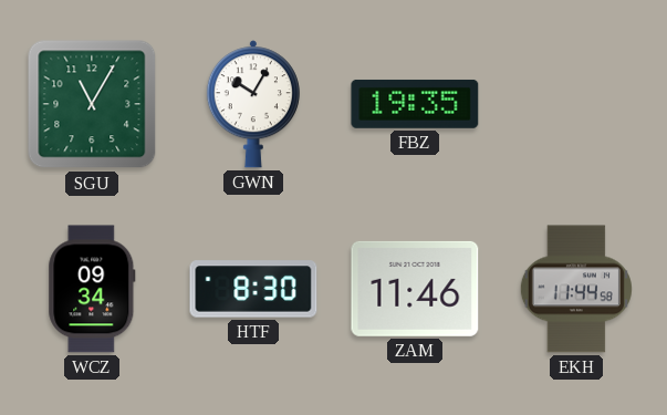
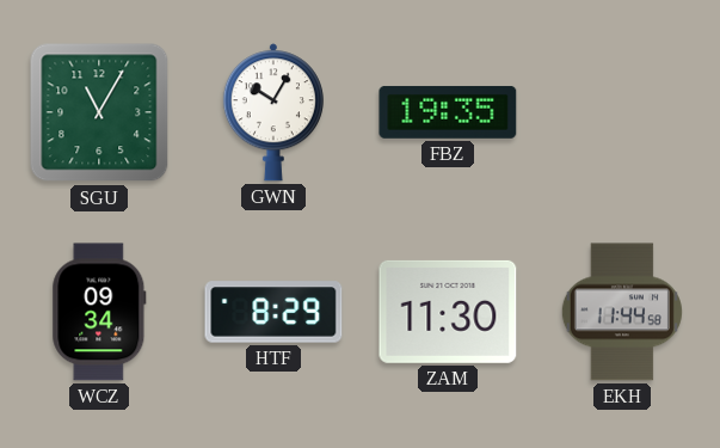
HTF: 8:30 -> 8:29 (273, 312)
ZAM: 11:46 -> 11:30 (448, 312)
